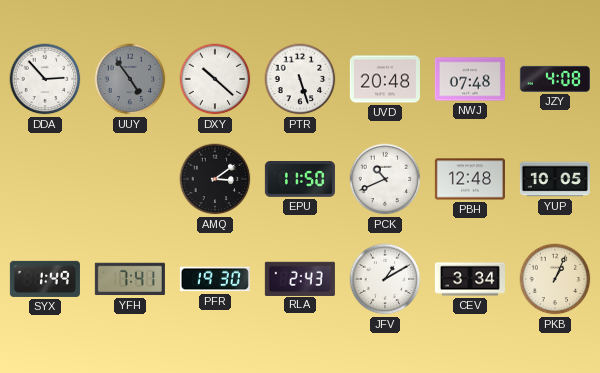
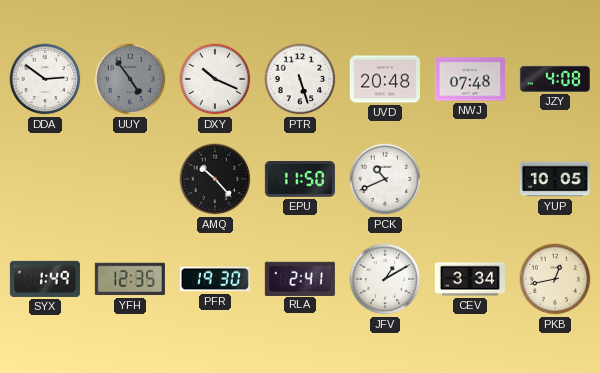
DDA: 2:53 -> 2:51 (45, 79)
DXY: 10:22 -> 10:19 (215, 79)
AMQ: 3:09 -> 10:23 (215, 179)
PBH: 12:48 -> none (470, 179)
YFH: 7:41 -> 12:35 (130, 279)
RLA: 2:43 -> 2:41 (300, 278)
PKB: 1:04 -> 12:43 (555, 279)
